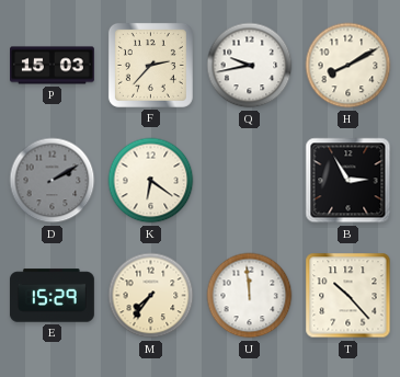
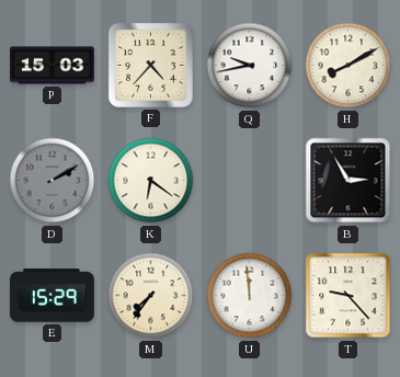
F: 2:37 -> 4:37 (150, 65)
T: 10:23 -> 9:23 (348, 296)
